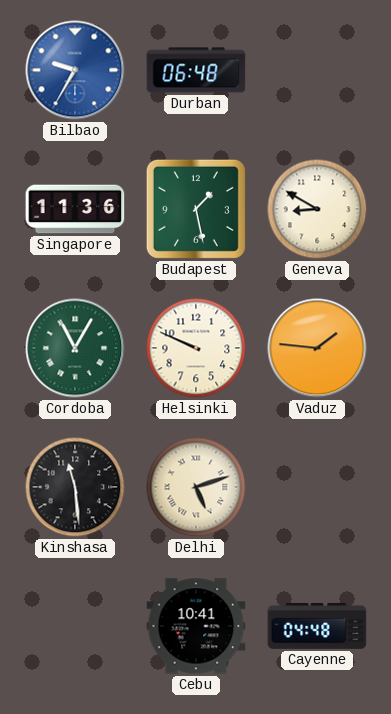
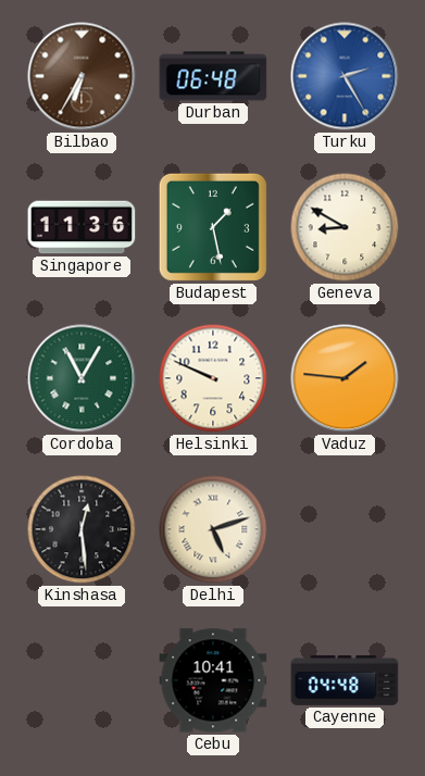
Bilbao: 9:35 -> 6:35 (82, 76)
Bilbao dial: blue -> brown (82, 76)
Turku: none -> 2:25 (345, 76)
Kinshasa: 11:29 -> 12:29 (82, 529)
